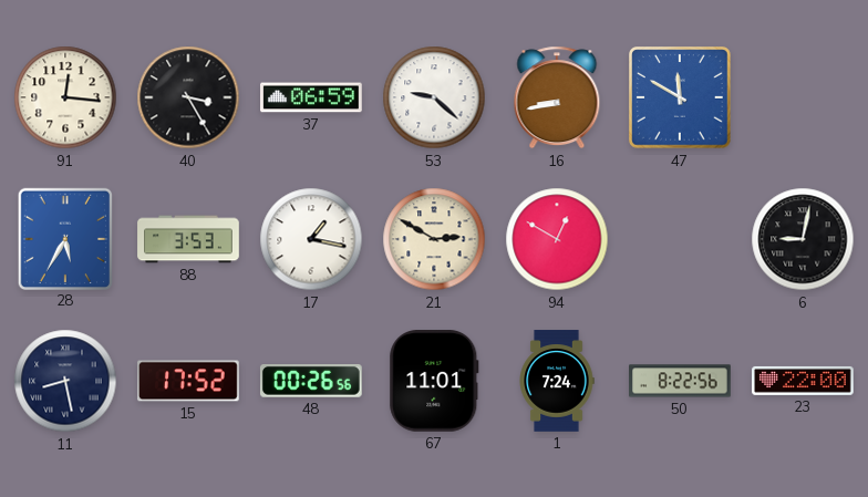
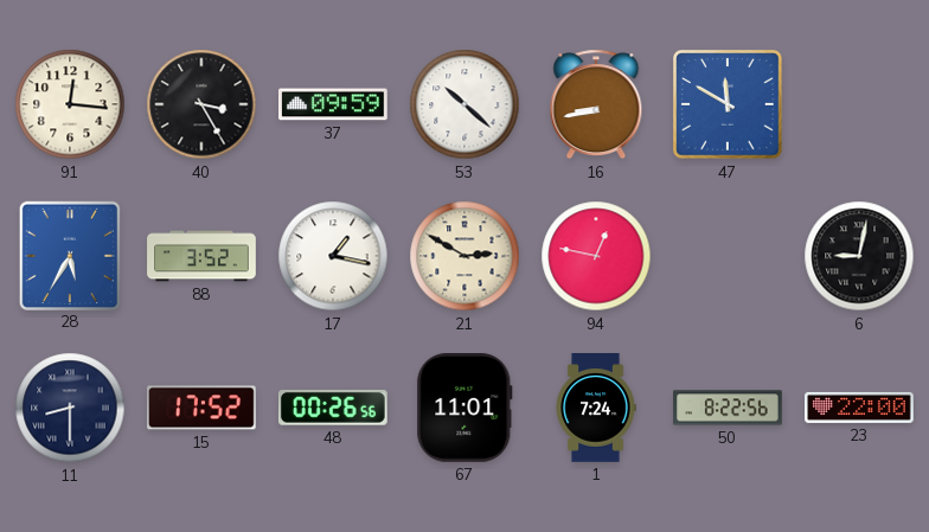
37: 06:59 -> 09:59 (333, 104)
53: 9:22 -> 10:22 (464, 104)
88: 3:53 -> 3:52 (201, 256)
94: 12:50 -> 12:47 (596, 256)
11: 8:28 -> 8:30 (70, 408)
